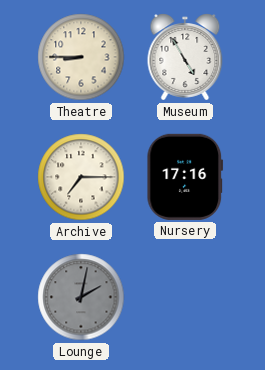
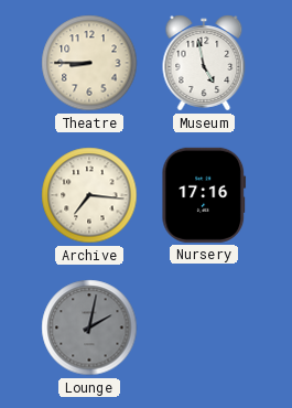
Museum: 4:55 -> 4:58 (204, 63)
Archive: 7:15 -> 7:16 (89, 195)
